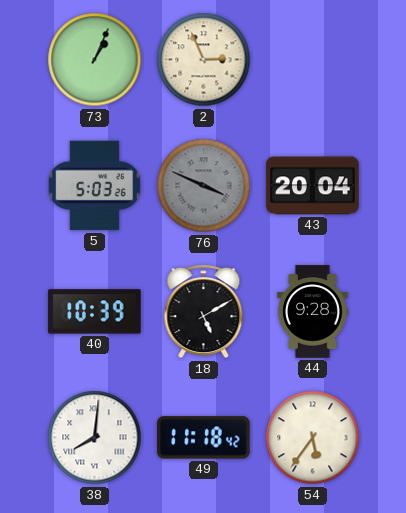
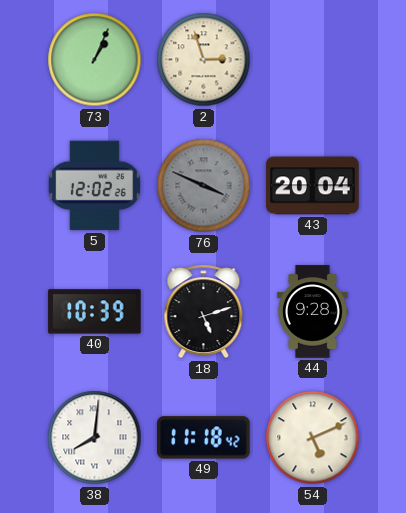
2: 2:56 -> 2:57 (204, 60)
5: 5:03 -> 12:02 (94, 186)
18: 5:10 -> 5:12 (204, 312)
54: 5:36 -> 5:11 (313, 438)
